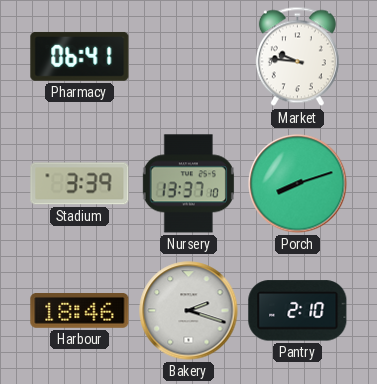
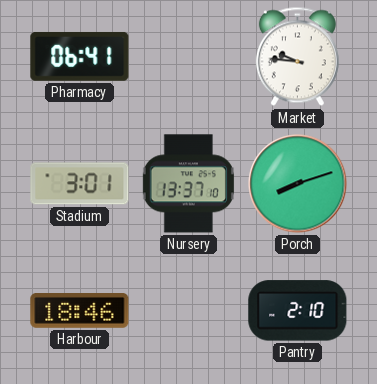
Stadium: 3:39 -> 3:01 (80, 184)
Bakery: 2:18 -> none (189, 311)
